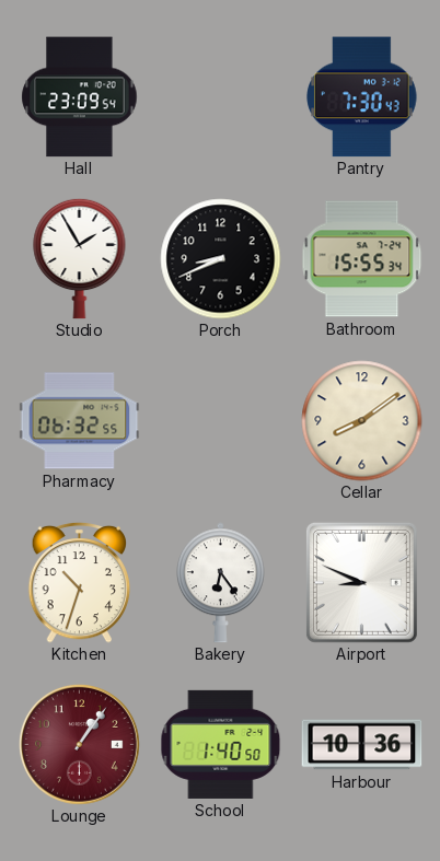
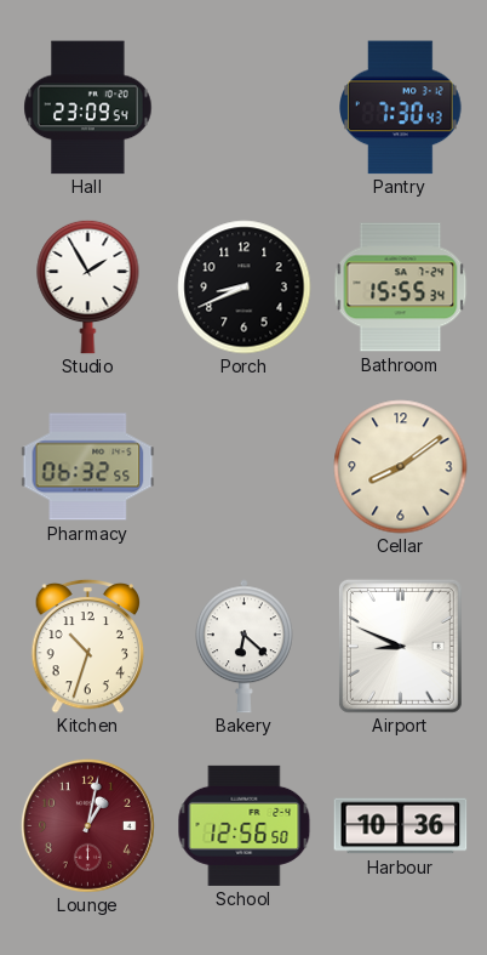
Bakery: 6:24 -> 6:22 (243, 647)
Lounge: 1:06 -> 1:02 (87, 825)
School: 1:40 -> 12:56 (245, 825)
